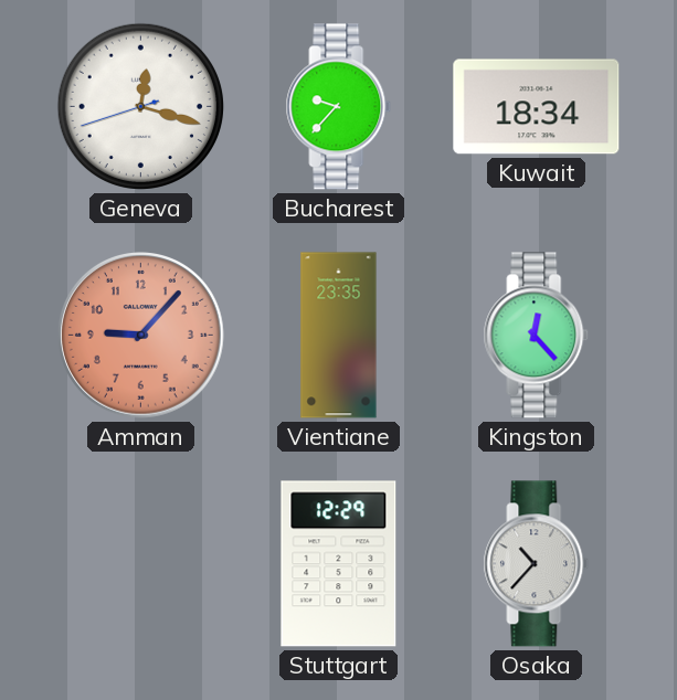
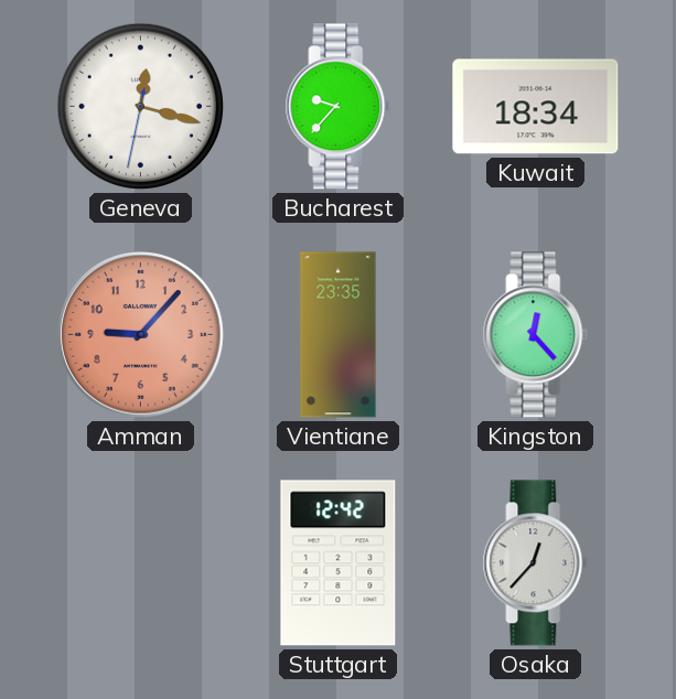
Geneva: 12:17:42 -> 12:17:32 (140, 106)
Stuttgart: 12:29 -> 12:42 (339, 563)
Osaka: 10:37 -> 12:37 (536, 563)
